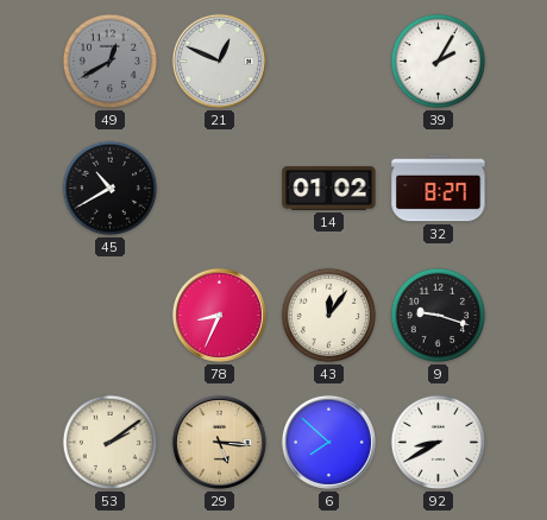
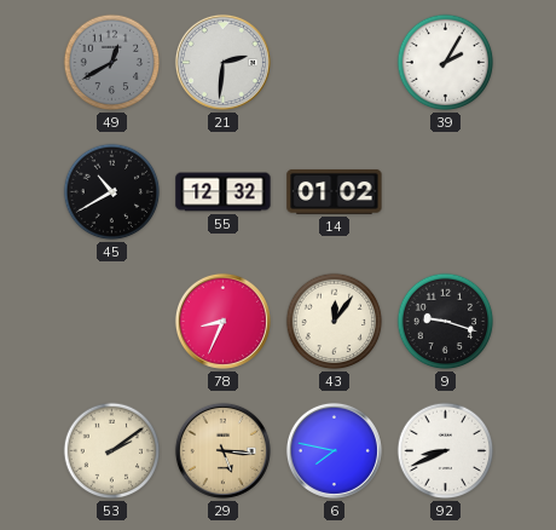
21: 12:49 -> 2:31 (222, 62)
55: none -> 12:32 (224, 192)
32: 8:27 -> none (439, 189)
6: 7:52 -> 7:47 (334, 450)
92: 8:40 -> 8:41 (446, 451)
